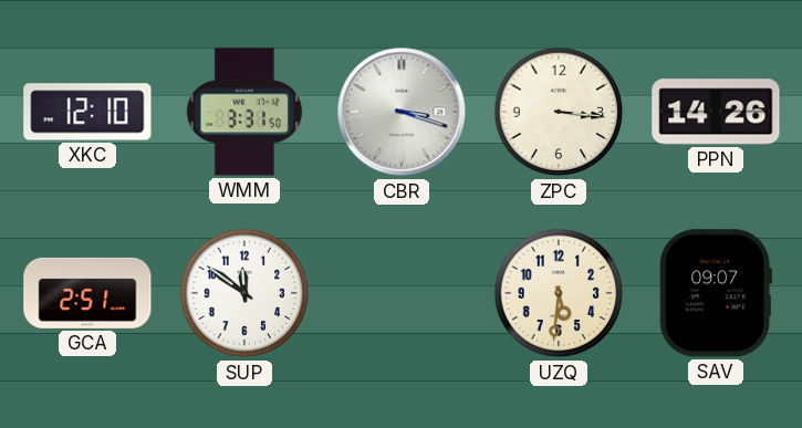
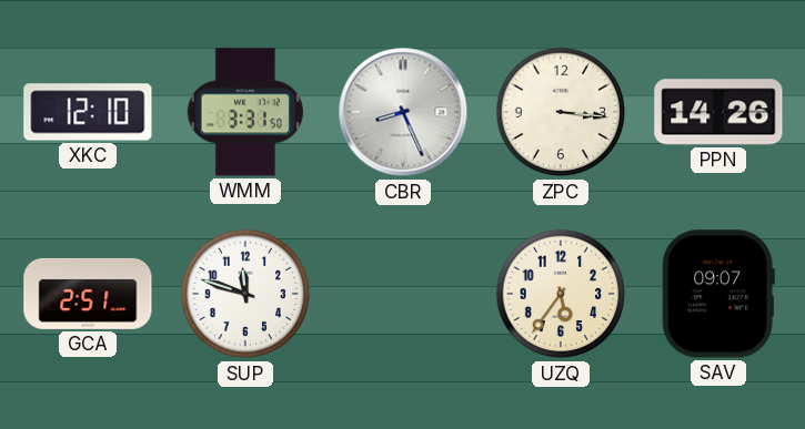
CBR: 3:18 -> 8:26 (403, 112)
SUP: 11:51 -> 11:48 (245, 294)
UZQ: 5:31 -> 5:36 (561, 294)
